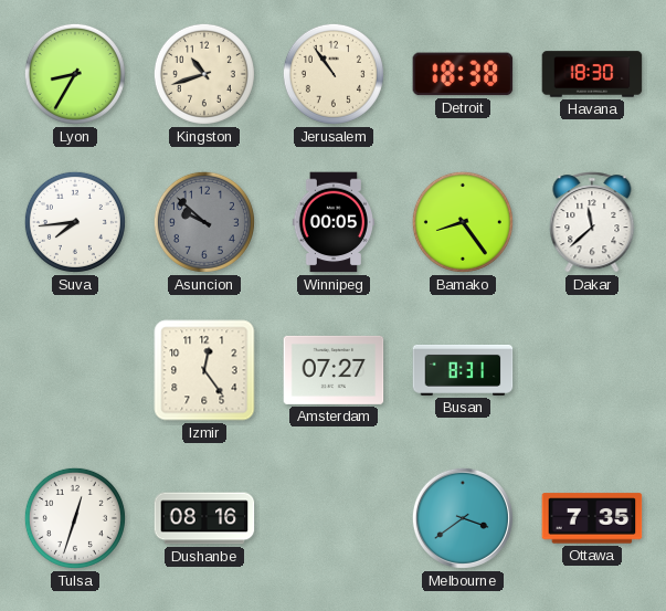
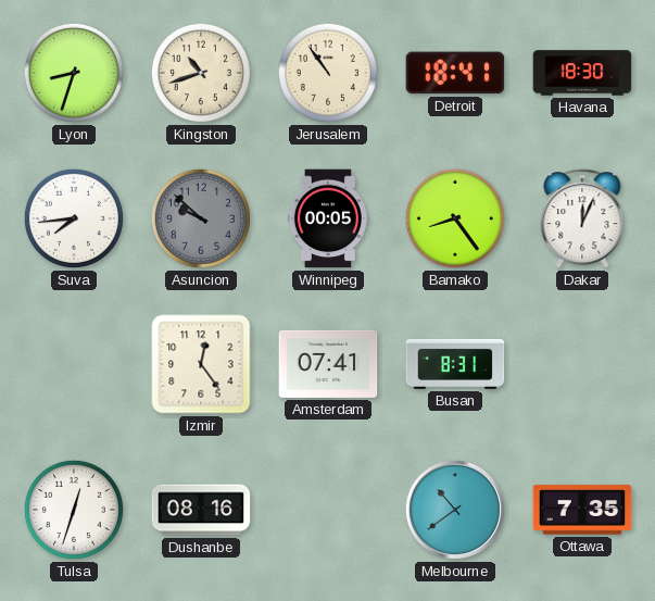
Lyon: 8:35 -> 8:33 (74, 73)
Detroit: 18:38 -> 18:41 (455, 73)
Dakar: 11:38 -> 12:04 (582, 218)
Amsterdam: 07:27 -> 07:41 (328, 364)
Melbourne: 3:39 -> 10:39 (455, 510)
